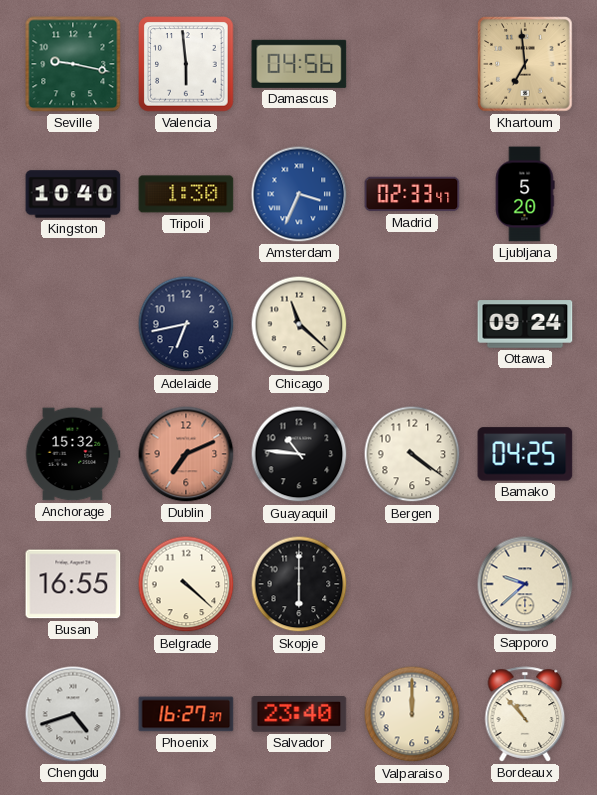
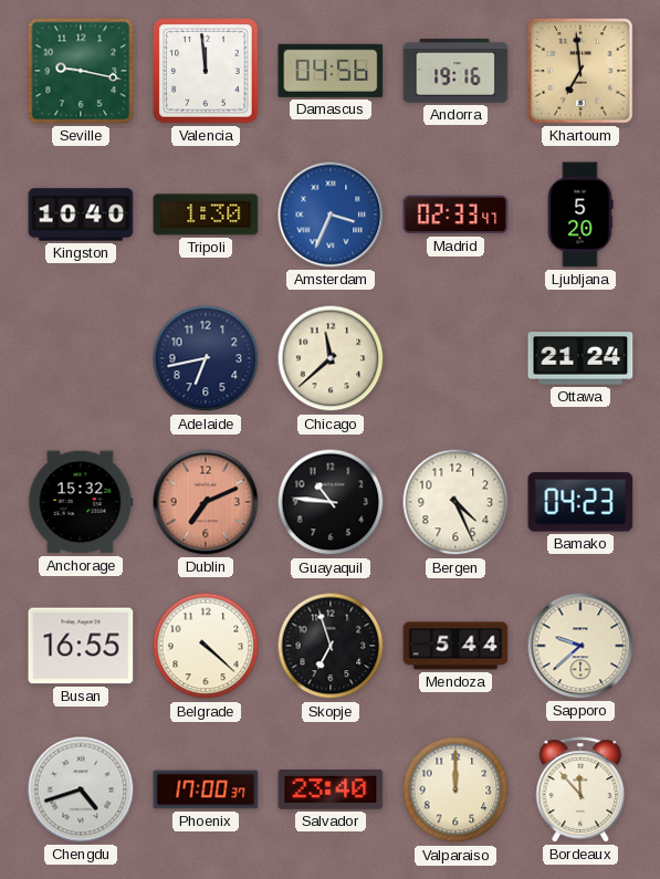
Valencia: 5:59 -> 11:59 (206, 71)
Andorra: none -> 19:16 (455, 71)
Chicago: 11:22 -> 11:38 (331, 358)
Ottawa: 09:24 -> 21:24 (580, 358)
Bergen: 4:21 -> 4:26 (455, 502)
Bamako: 04:25 -> 04:23 (580, 502)
Skopje: 6:00 -> 6:57 (331, 646)
Mendoza: none -> 5:44 (455, 646)
Phoenix: 16:27 -> 17:00 (206, 789)
Bordeaux: 10:53 -> 11:53 (580, 789)
